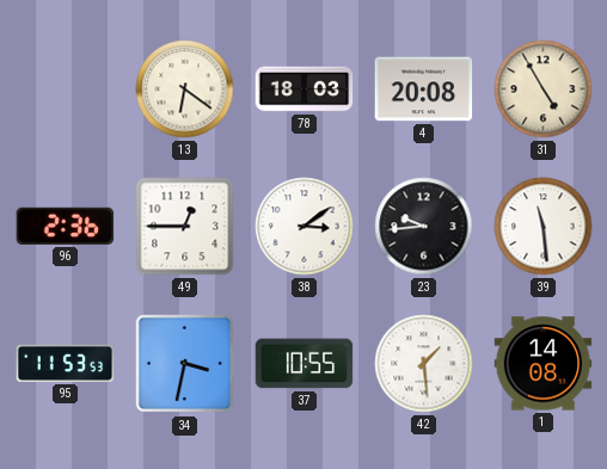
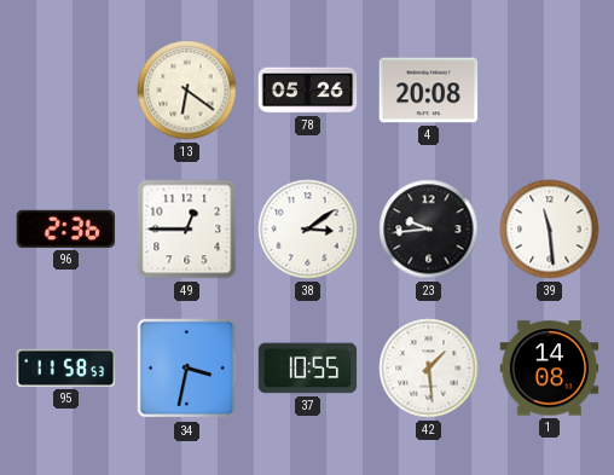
78: 18:03 -> 05:26 (308, 91)
31: 4:55 -> none (544, 90)
95: 11:53 -> 11:58 (66, 367)
